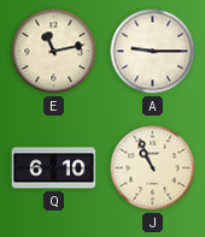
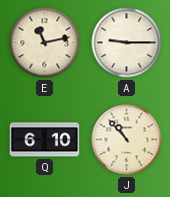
J: 10:56 -> 10:53 (127, 140)
